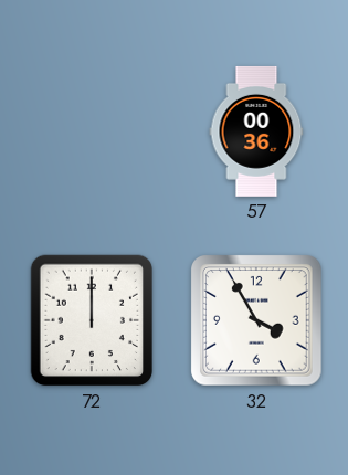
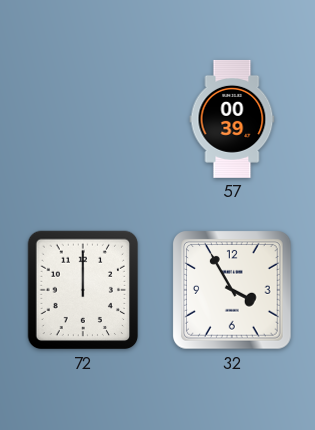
57: 00:36 -> 00:39 (232, 119)
